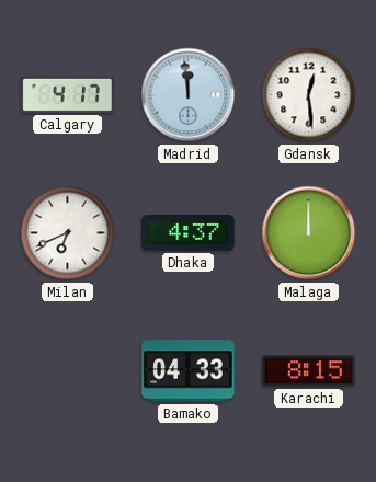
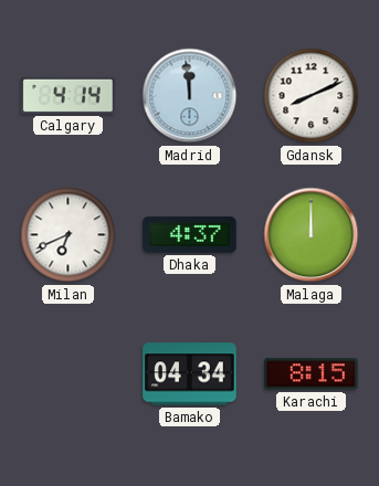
Calgary: 4:17 -> 4:14 (69, 95)
Gdansk: 12:29 -> 8:11 (312, 96)
Bamako: 04:33 -> 04:34 (190, 374)
